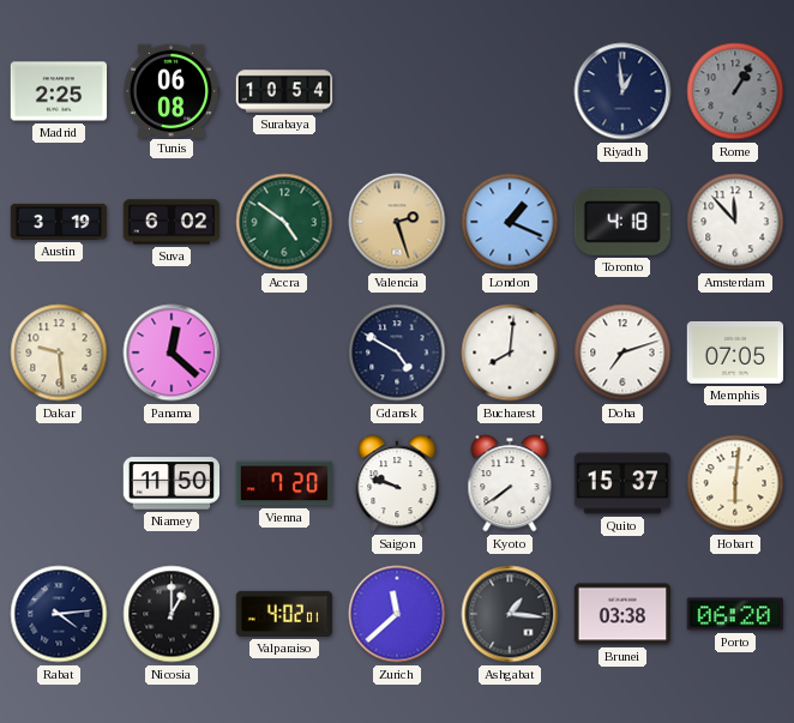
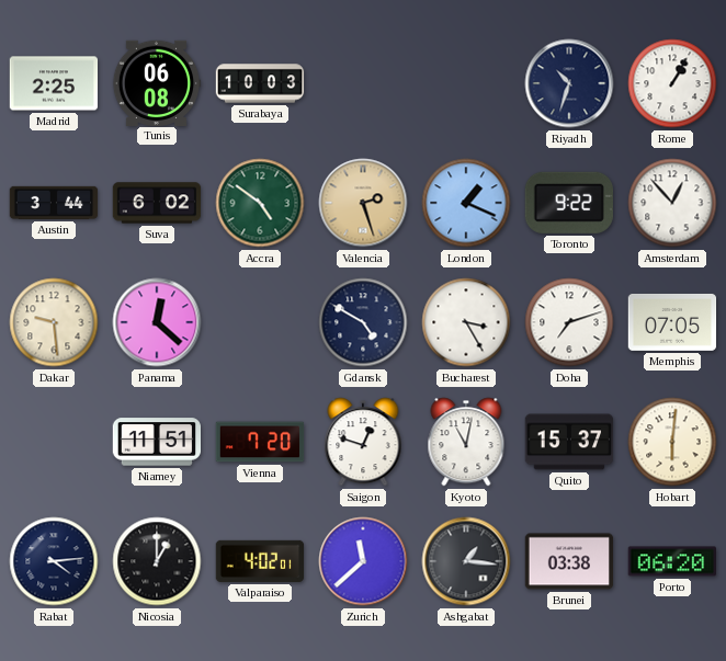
Surabaya: 10:54 -> 10:03 (260, 83)
Riyadh: 12:59 -> 10:33 (569, 83)
Rome dial: grey -> white (672, 83)
Austin: 3:19 -> 3:44 (54, 203)
Toronto: 4:18 -> 9:22 (569, 203)
Amsterdam: 11:53 -> 12:53 (672, 203)
Bucharest: 8:01 -> 3:25 (466, 322)
Niamey: 11:50 -> 11:51 (157, 442)
Saigon: 9:48 -> 12:48 (363, 442)
Kyoto: 7:39 -> 11:02 (466, 442)
